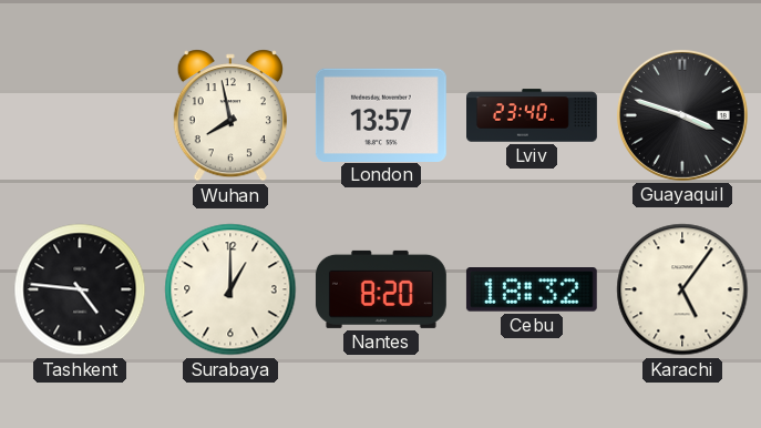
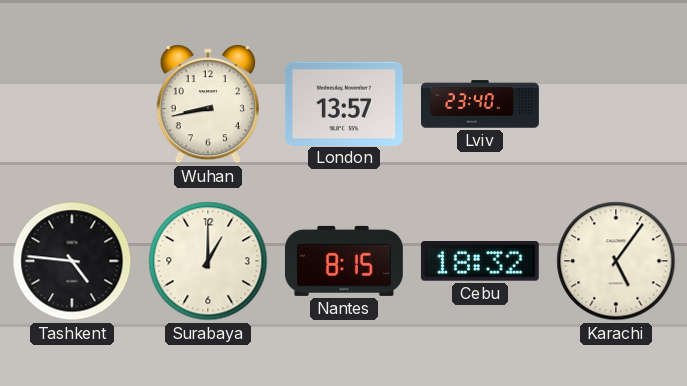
Wuhan: 7:58 -> 8:43 (208, 104)
Guayaquil: 3:48 -> none (682, 115)
Nantes: 8:20 -> 8:15 (344, 261)
